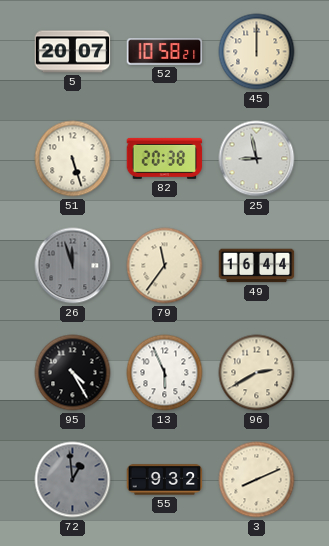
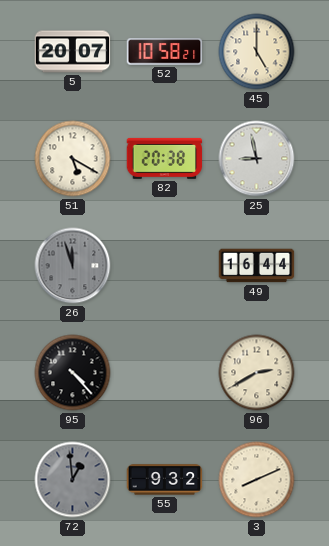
45: 12:00 -> 5:00 (257, 52)
51: 5:27 -> 5:20 (73, 159)
79: 11:36 -> none (165, 266)
95: 4:25 -> 4:23 (73, 373)
13: 5:56 -> none (165, 373)
